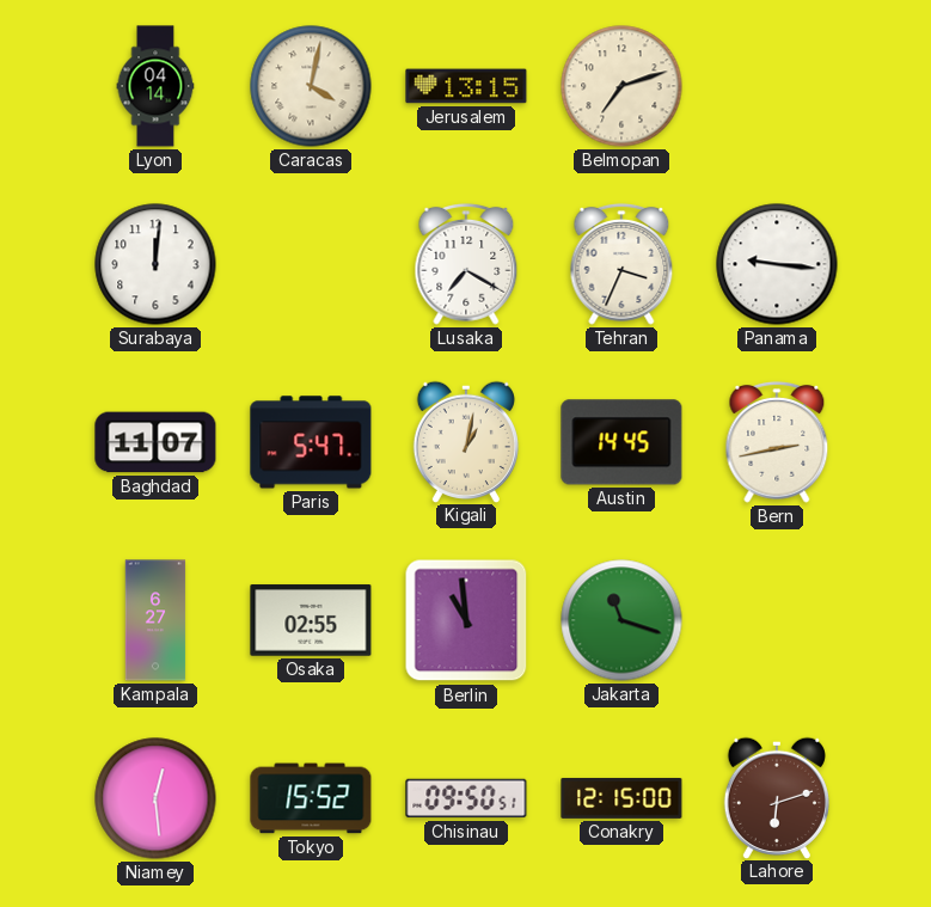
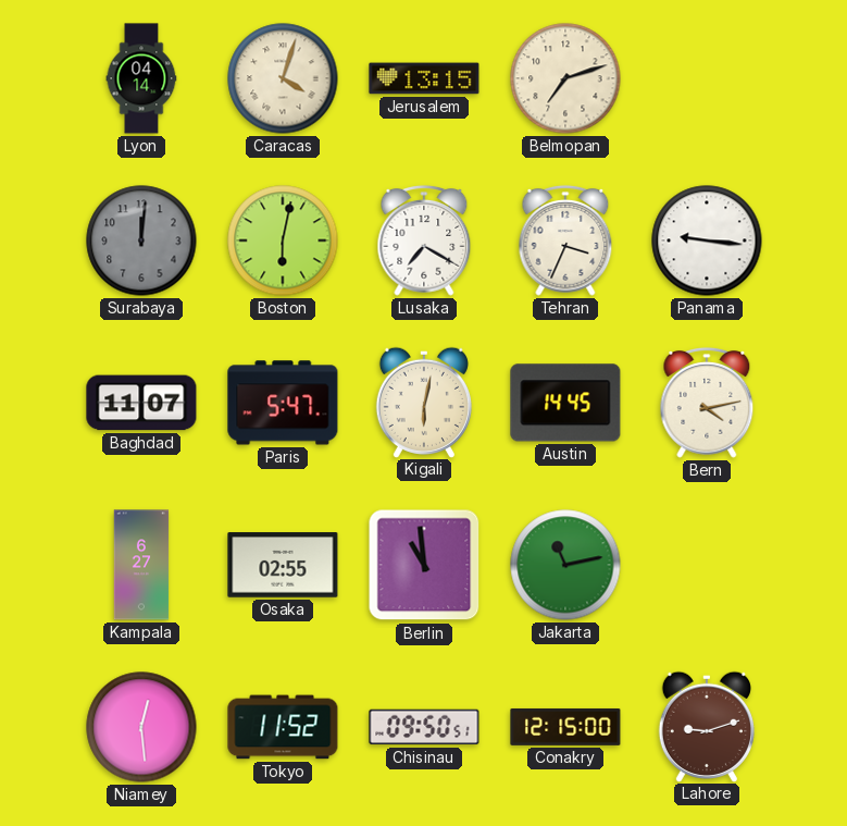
Caracas: 4:02 -> 4:03 (283, 78)
Surabaya dial: white -> grey (141, 241)
Boston: none -> 6:02 (283, 241)
Kigali: 1:02 -> 6:02 (424, 402)
Bern: 2:43 -> 4:13 (707, 403)
Jakarta: 11:18 -> 11:13 (565, 565)
Tokyo: 15:52 -> 11:52 (283, 727)
Lahore: 6:12 -> 9:12 (707, 726)
